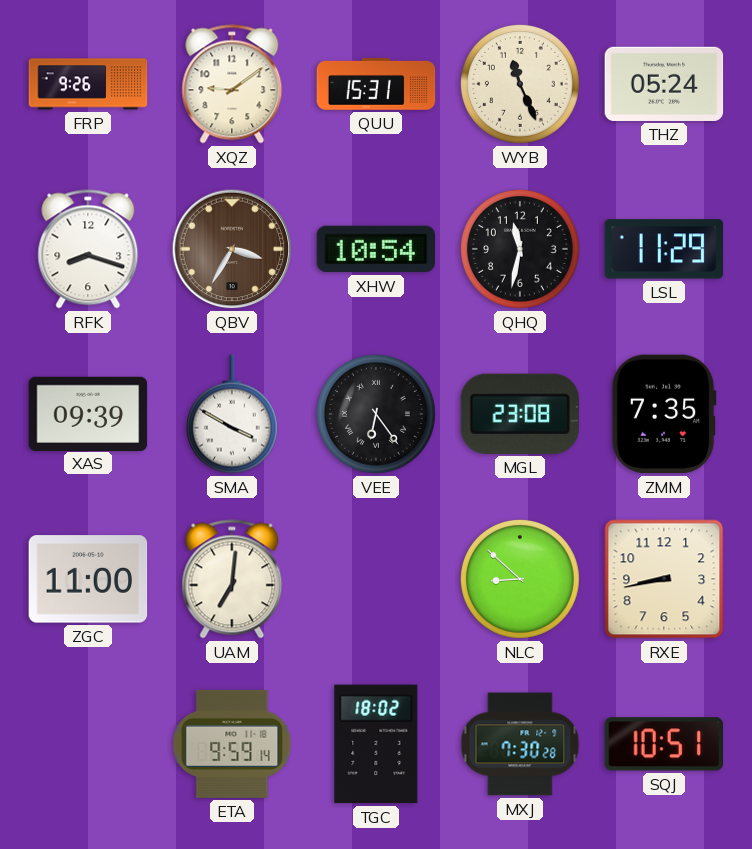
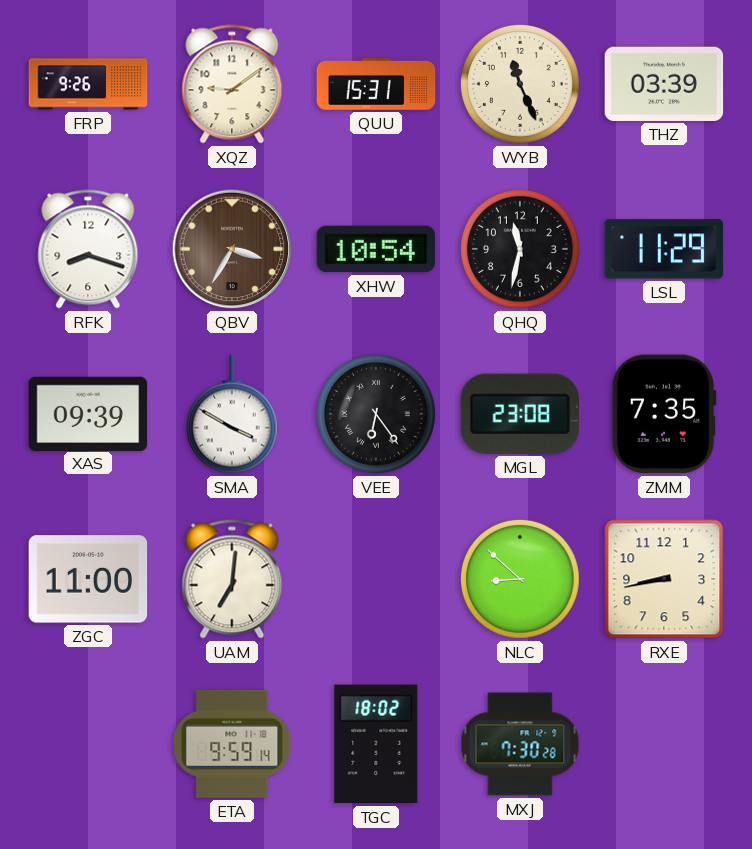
THZ: 05:24 -> 03:39 (664, 84)
SQJ: 10:51 -> none (664, 744)
